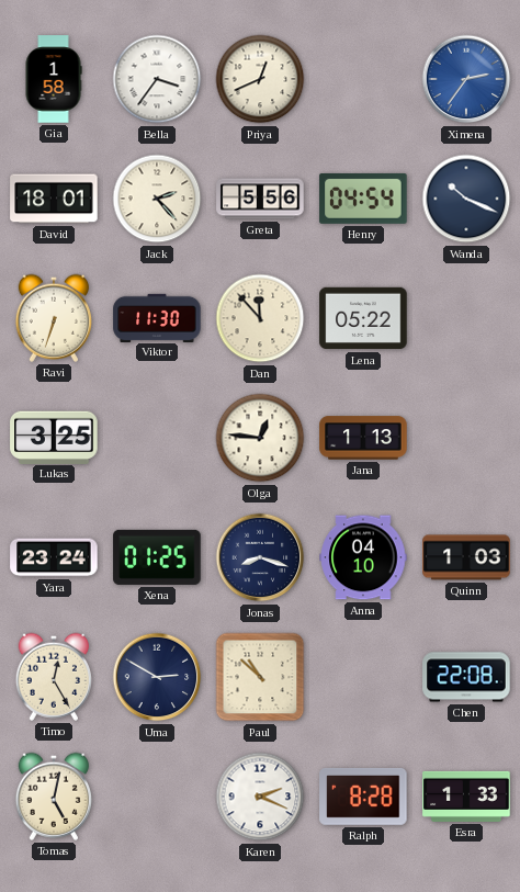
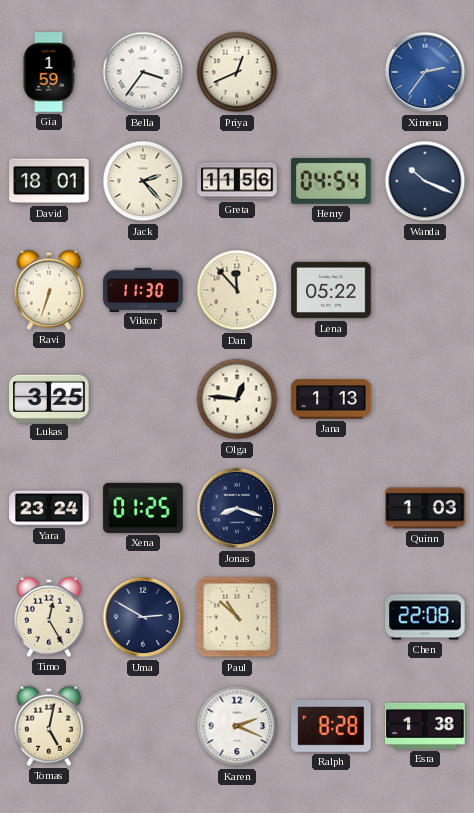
Gia: 1:58 -> 1:59 (49, 72)
Greta: 5:56 -> 11:56 (237, 181)
Anna: 04:10 -> none (363, 557)
Esra: 1:33 -> 1:38 (425, 726)
